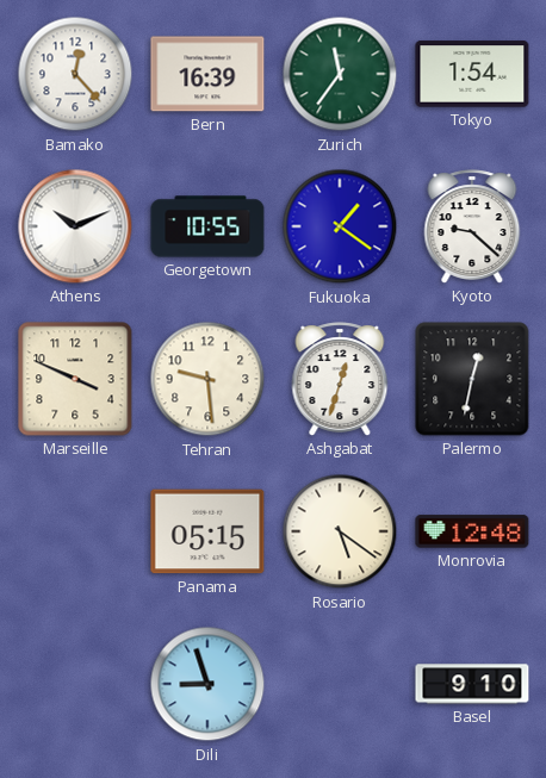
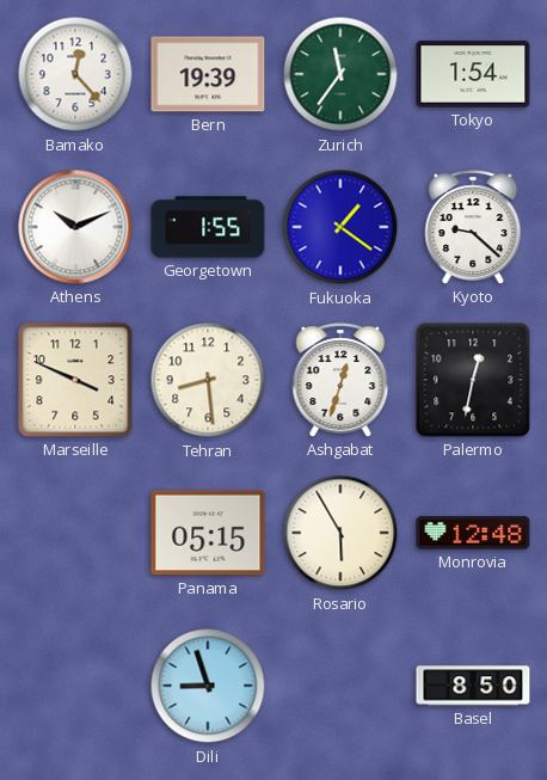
Bern: 16:39 -> 19:39 (208, 74)
Georgetown: 10:55 -> 1:55 (208, 227)
Tehran: 9:29 -> 8:29 (208, 380)
Rosario: 5:21 -> 5:55 (340, 533)
Basel: 9:10 -> 8:50 (473, 686)
